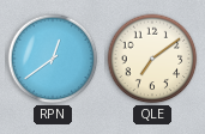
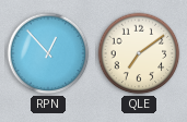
RPN: 12:39 -> 12:53 (48, 53)
